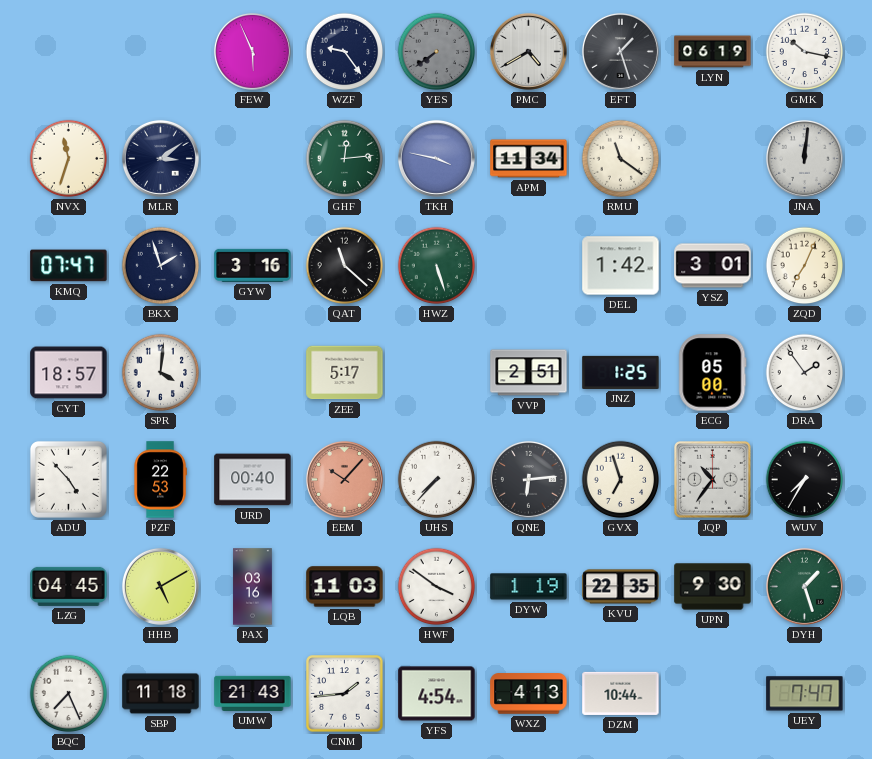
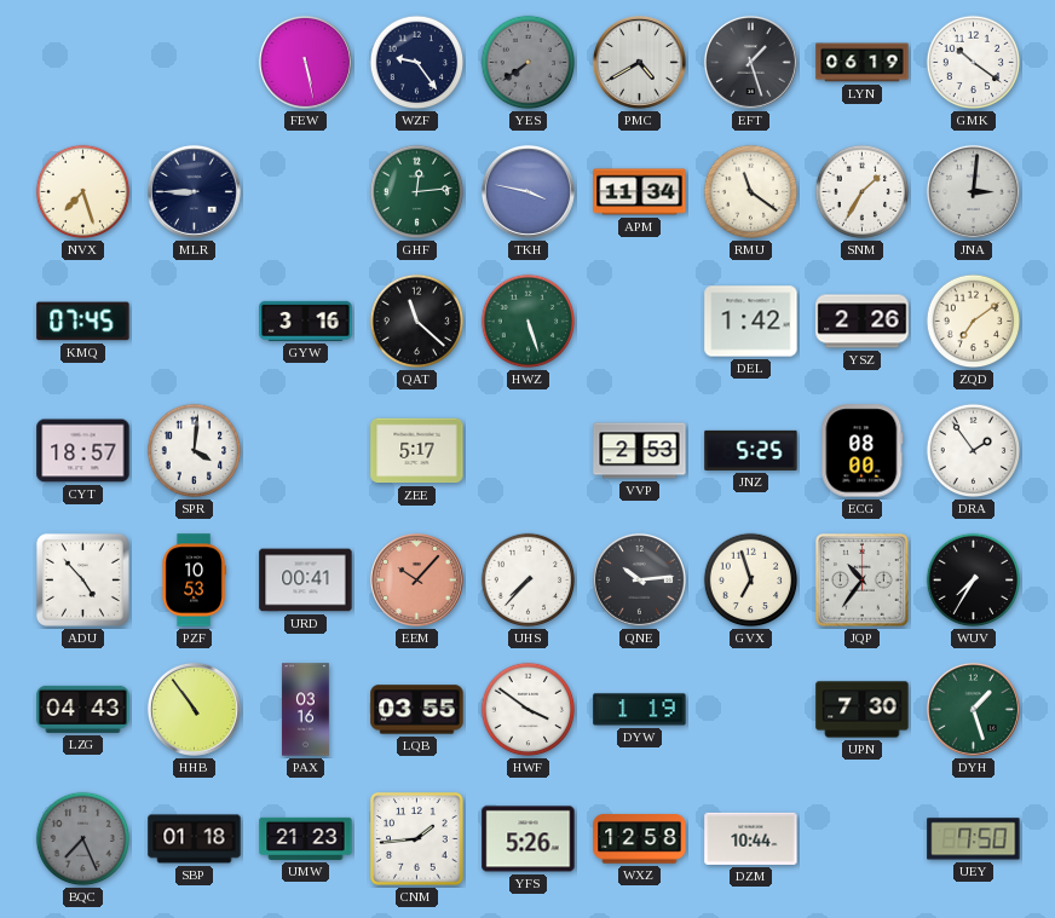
FEW: 5:56 -> 5:28 (305, 62)
GMK: 10:17 -> 10:21 (974, 63)
NVX: 11:33 -> 7:27 (83, 192)
MLR: 3:09 -> 8:45 (194, 191)
SNM: none -> 1:35 (863, 192)
JNA: 12:01 -> 3:01 (973, 191)
KMQ: 07:47 -> 07:45 (83, 322)
BKX: 1:57 -> none (161, 266)
YSZ: 3:01 -> 2:26 (863, 322)
ZQD: 7:04 -> 7:09 (974, 322)
VVP: 2:51 -> 2:53 (640, 451)
JNZ: 1:25 -> 5:25 (751, 450)
ECG: 05:00 -> 08:00 (863, 451)
PZF: 22:53 -> 10:53 (194, 581)
URD: 00:40 -> 00:41 (306, 581)
QNE: 6:14 -> 10:14 (639, 579)
LZG: 04:45 -> 04:43 (83, 709)
HHB: 5:10 -> 10:54 (194, 709)
LQB: 11:03 -> 03:55 (417, 710)
KVU: 22:35 -> none (621, 587)
UPN: 9:30 -> 7:30 (863, 710)
BQC dial: white -> grey (83, 839)
SBP: 11:18 -> 01:18 (195, 839)
UMW: 21:43 -> 21:23 (306, 838)
YFS: 4:54 -> 5:26 (529, 839)
WXZ: 4:13 -> 12:58 (640, 839)
UEY: 7:47 -> 7:50 (974, 839)
